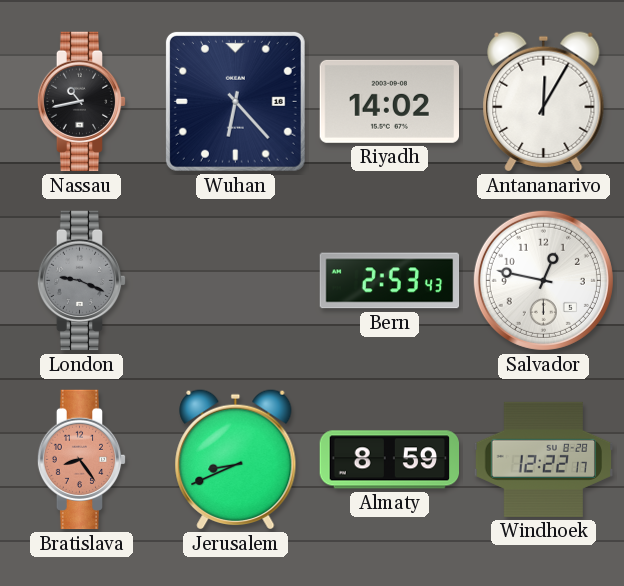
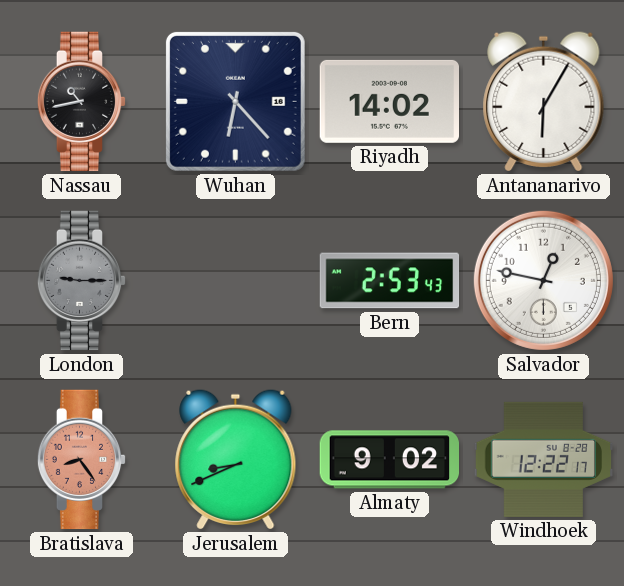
Antananarivo: 12:05 -> 6:05 (544, 102)
London: 9:19 -> 9:15 (82, 281)
Almaty: 8:59 -> 9:02 (390, 460)
